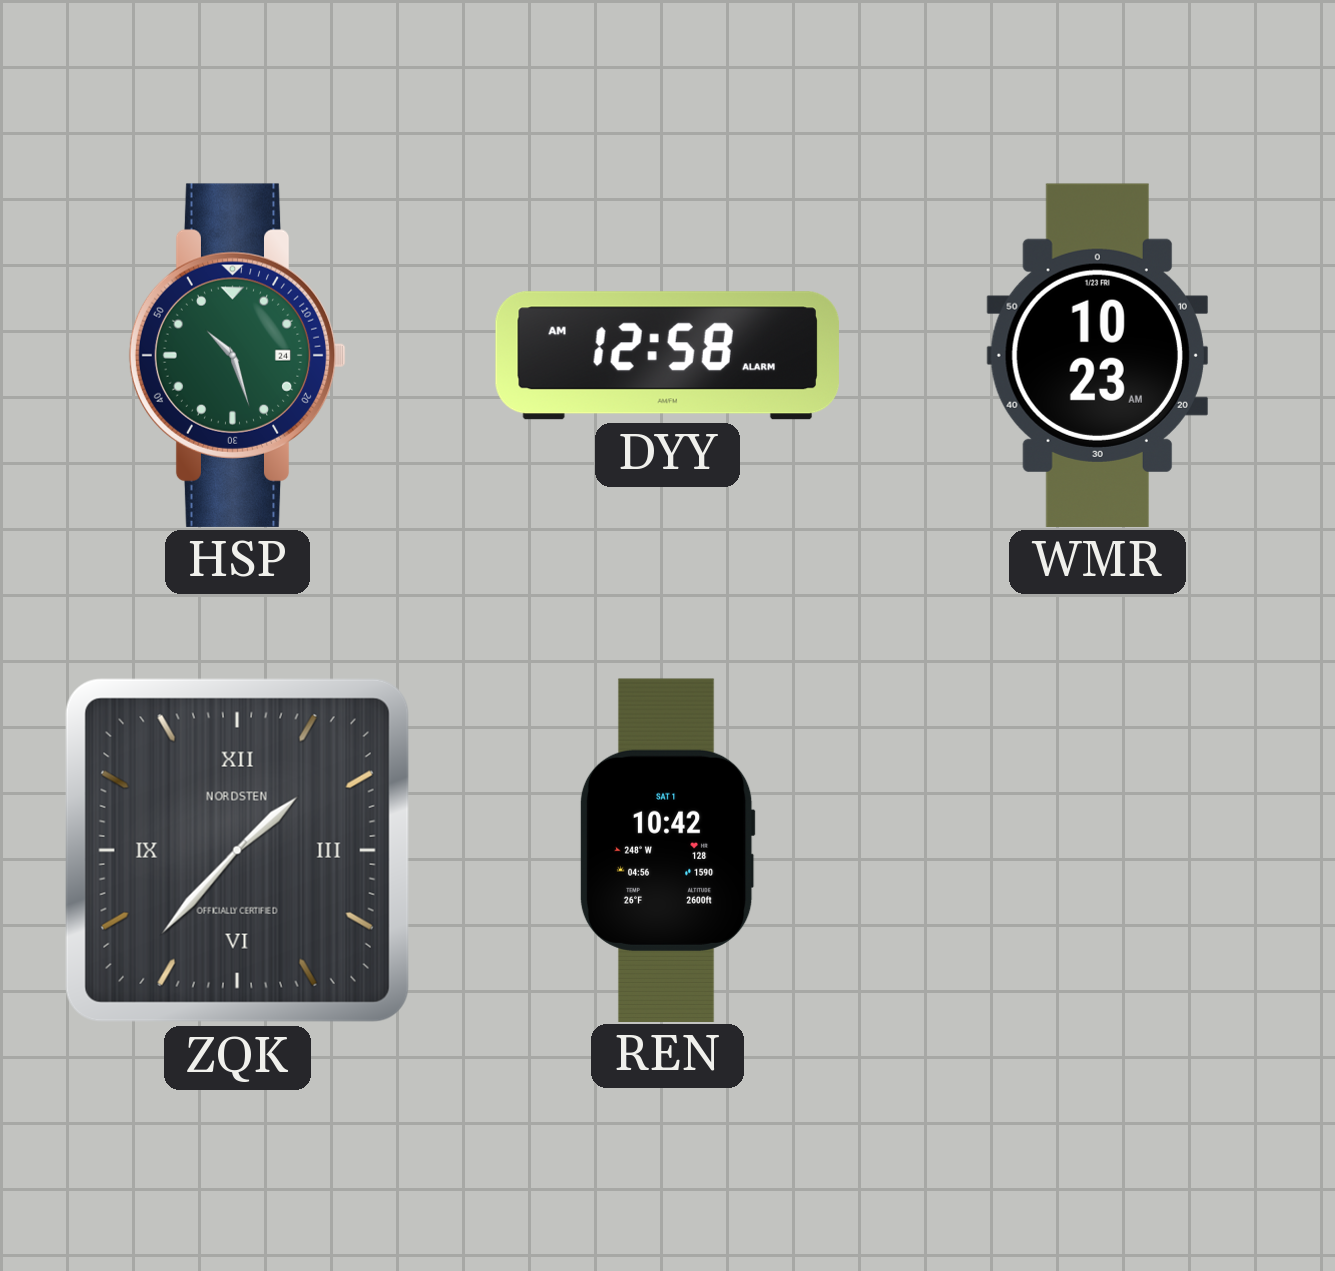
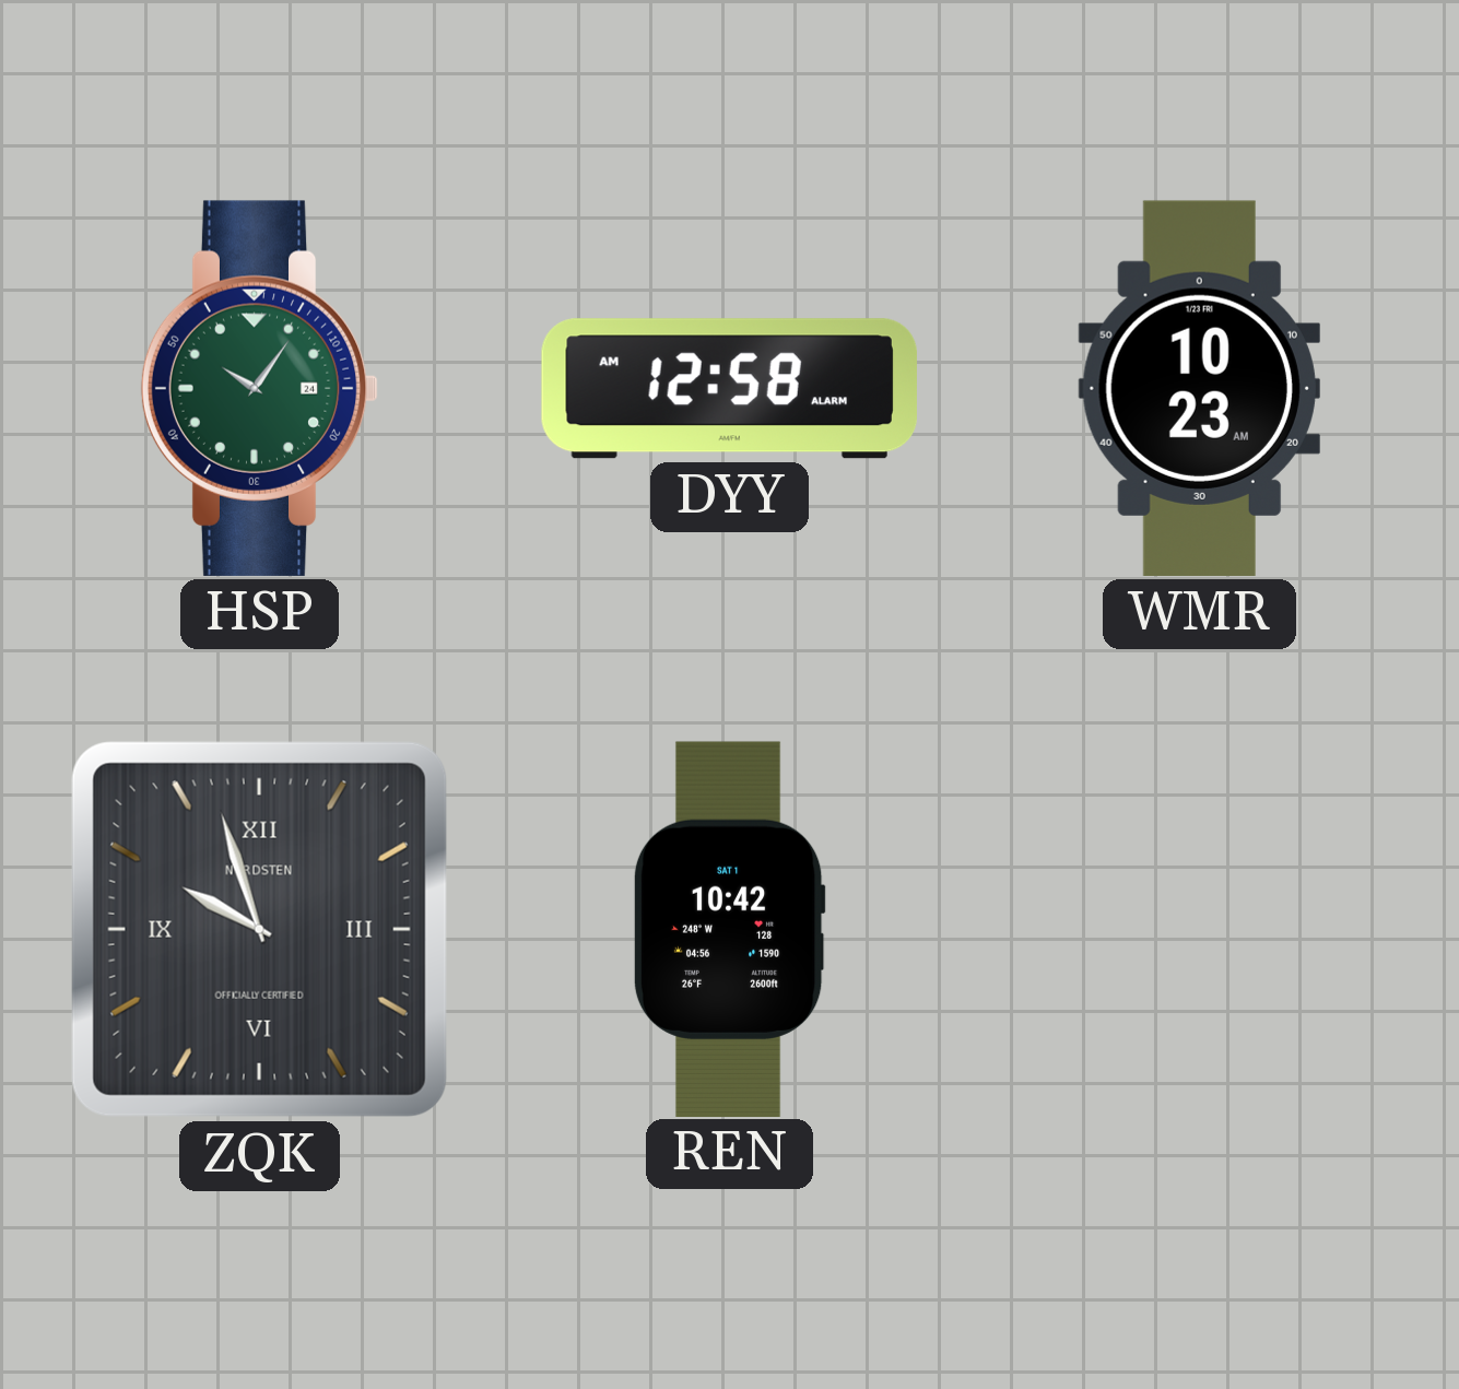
HSP: 10:27 -> 10:06 (260, 388)
ZQK: 1:37 -> 9:57 (259, 929)
